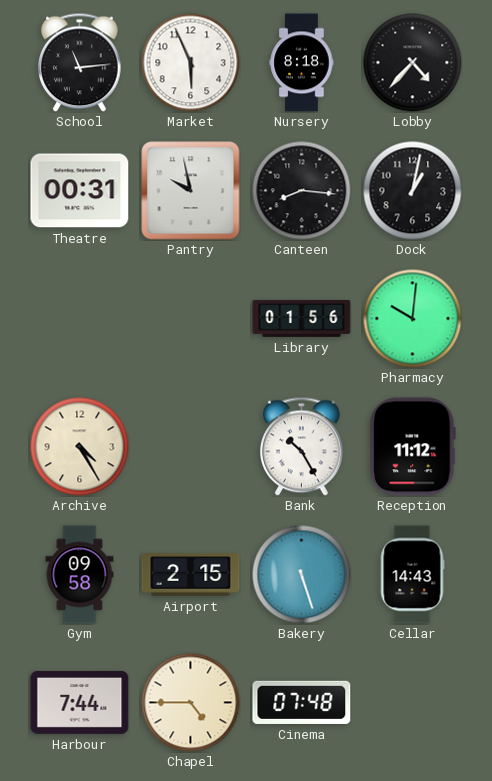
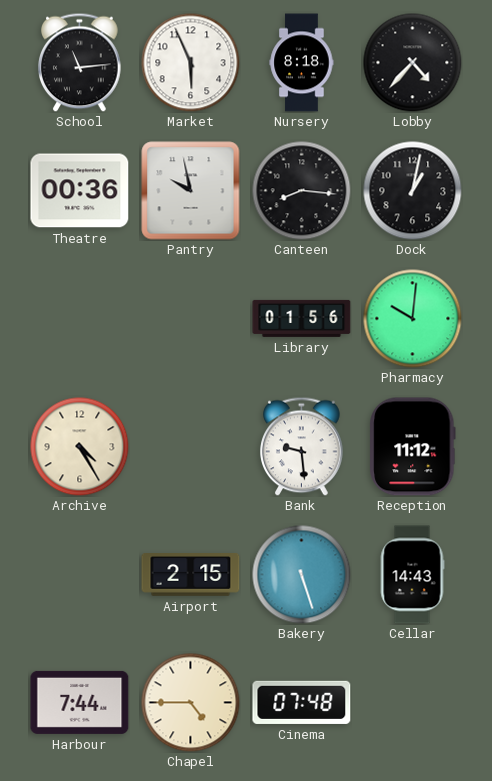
Theatre: 00:31 -> 00:36 (80, 191)
Bank: 10:25 -> 9:29 (302, 446)
Gym: 09:58 -> none (80, 575)
